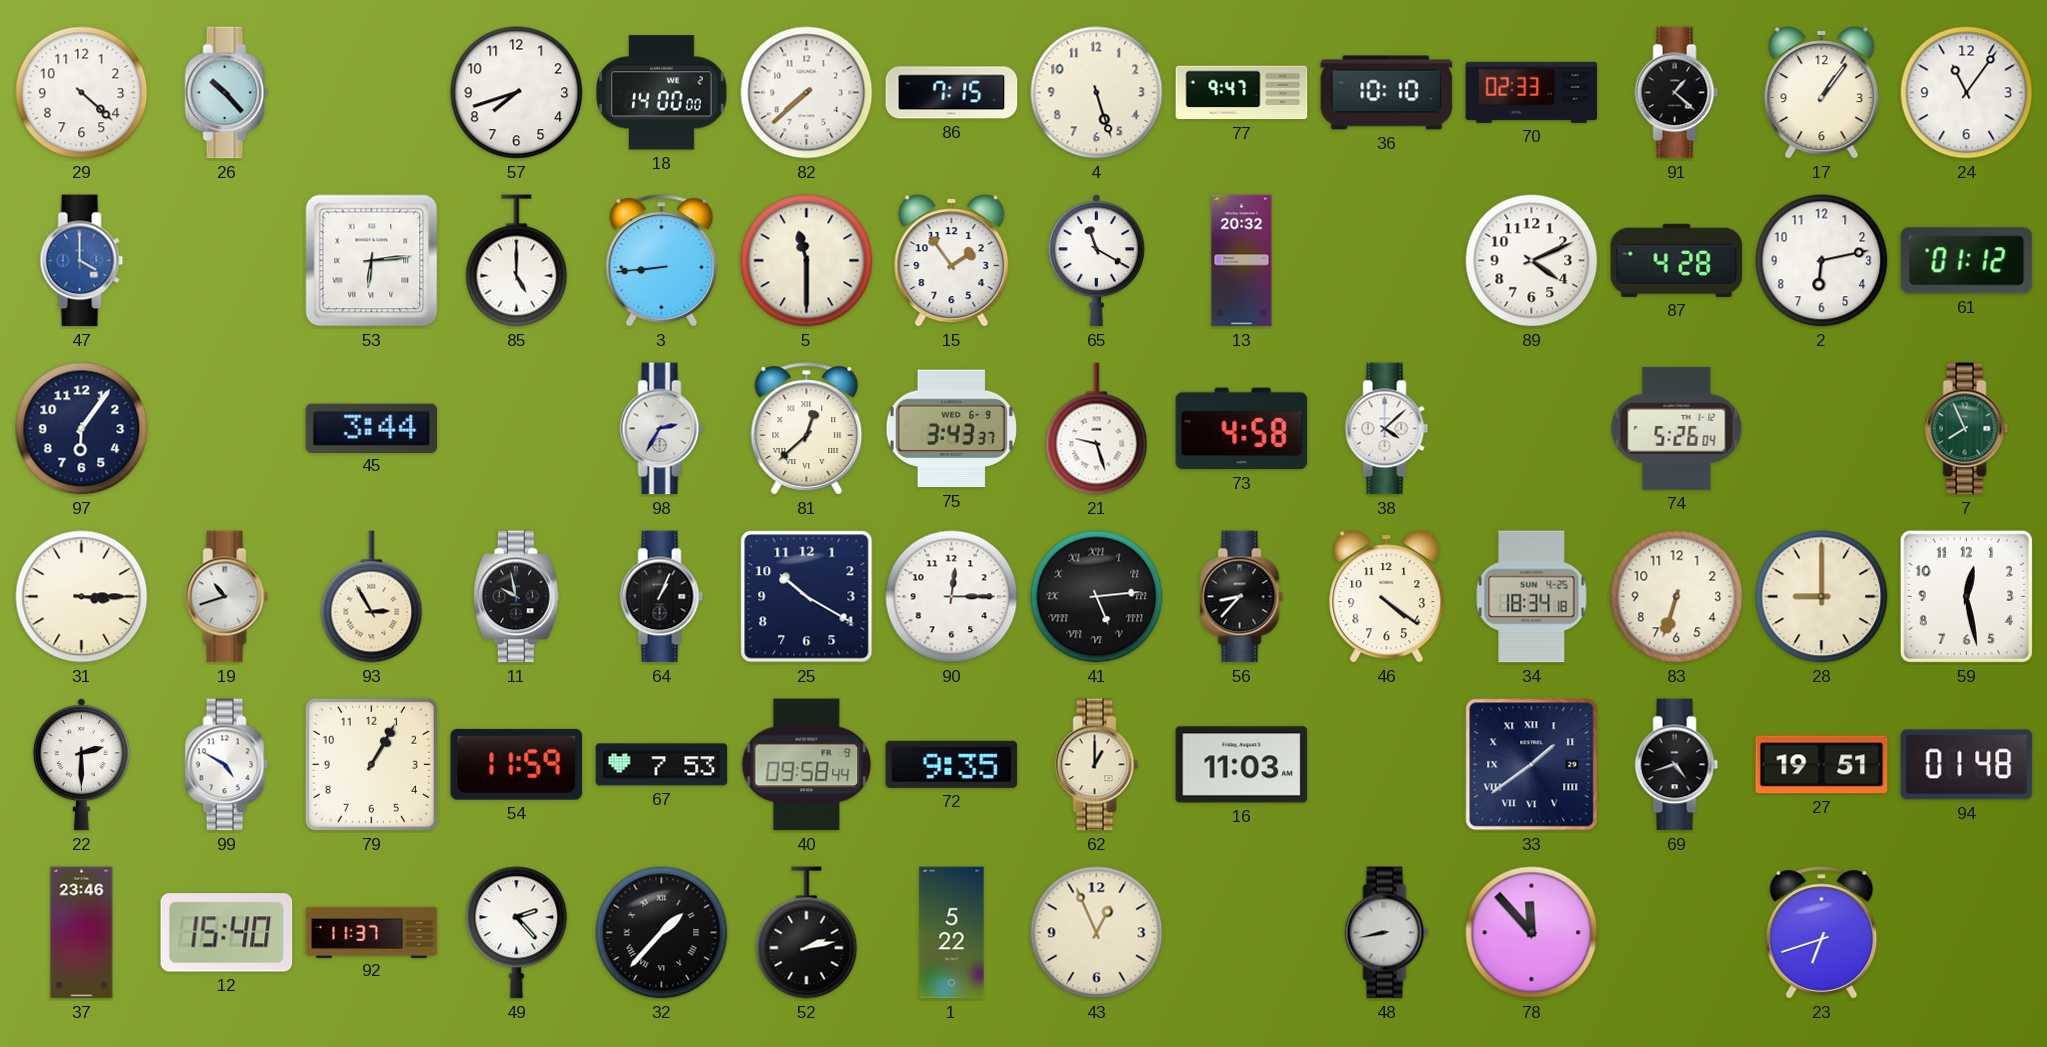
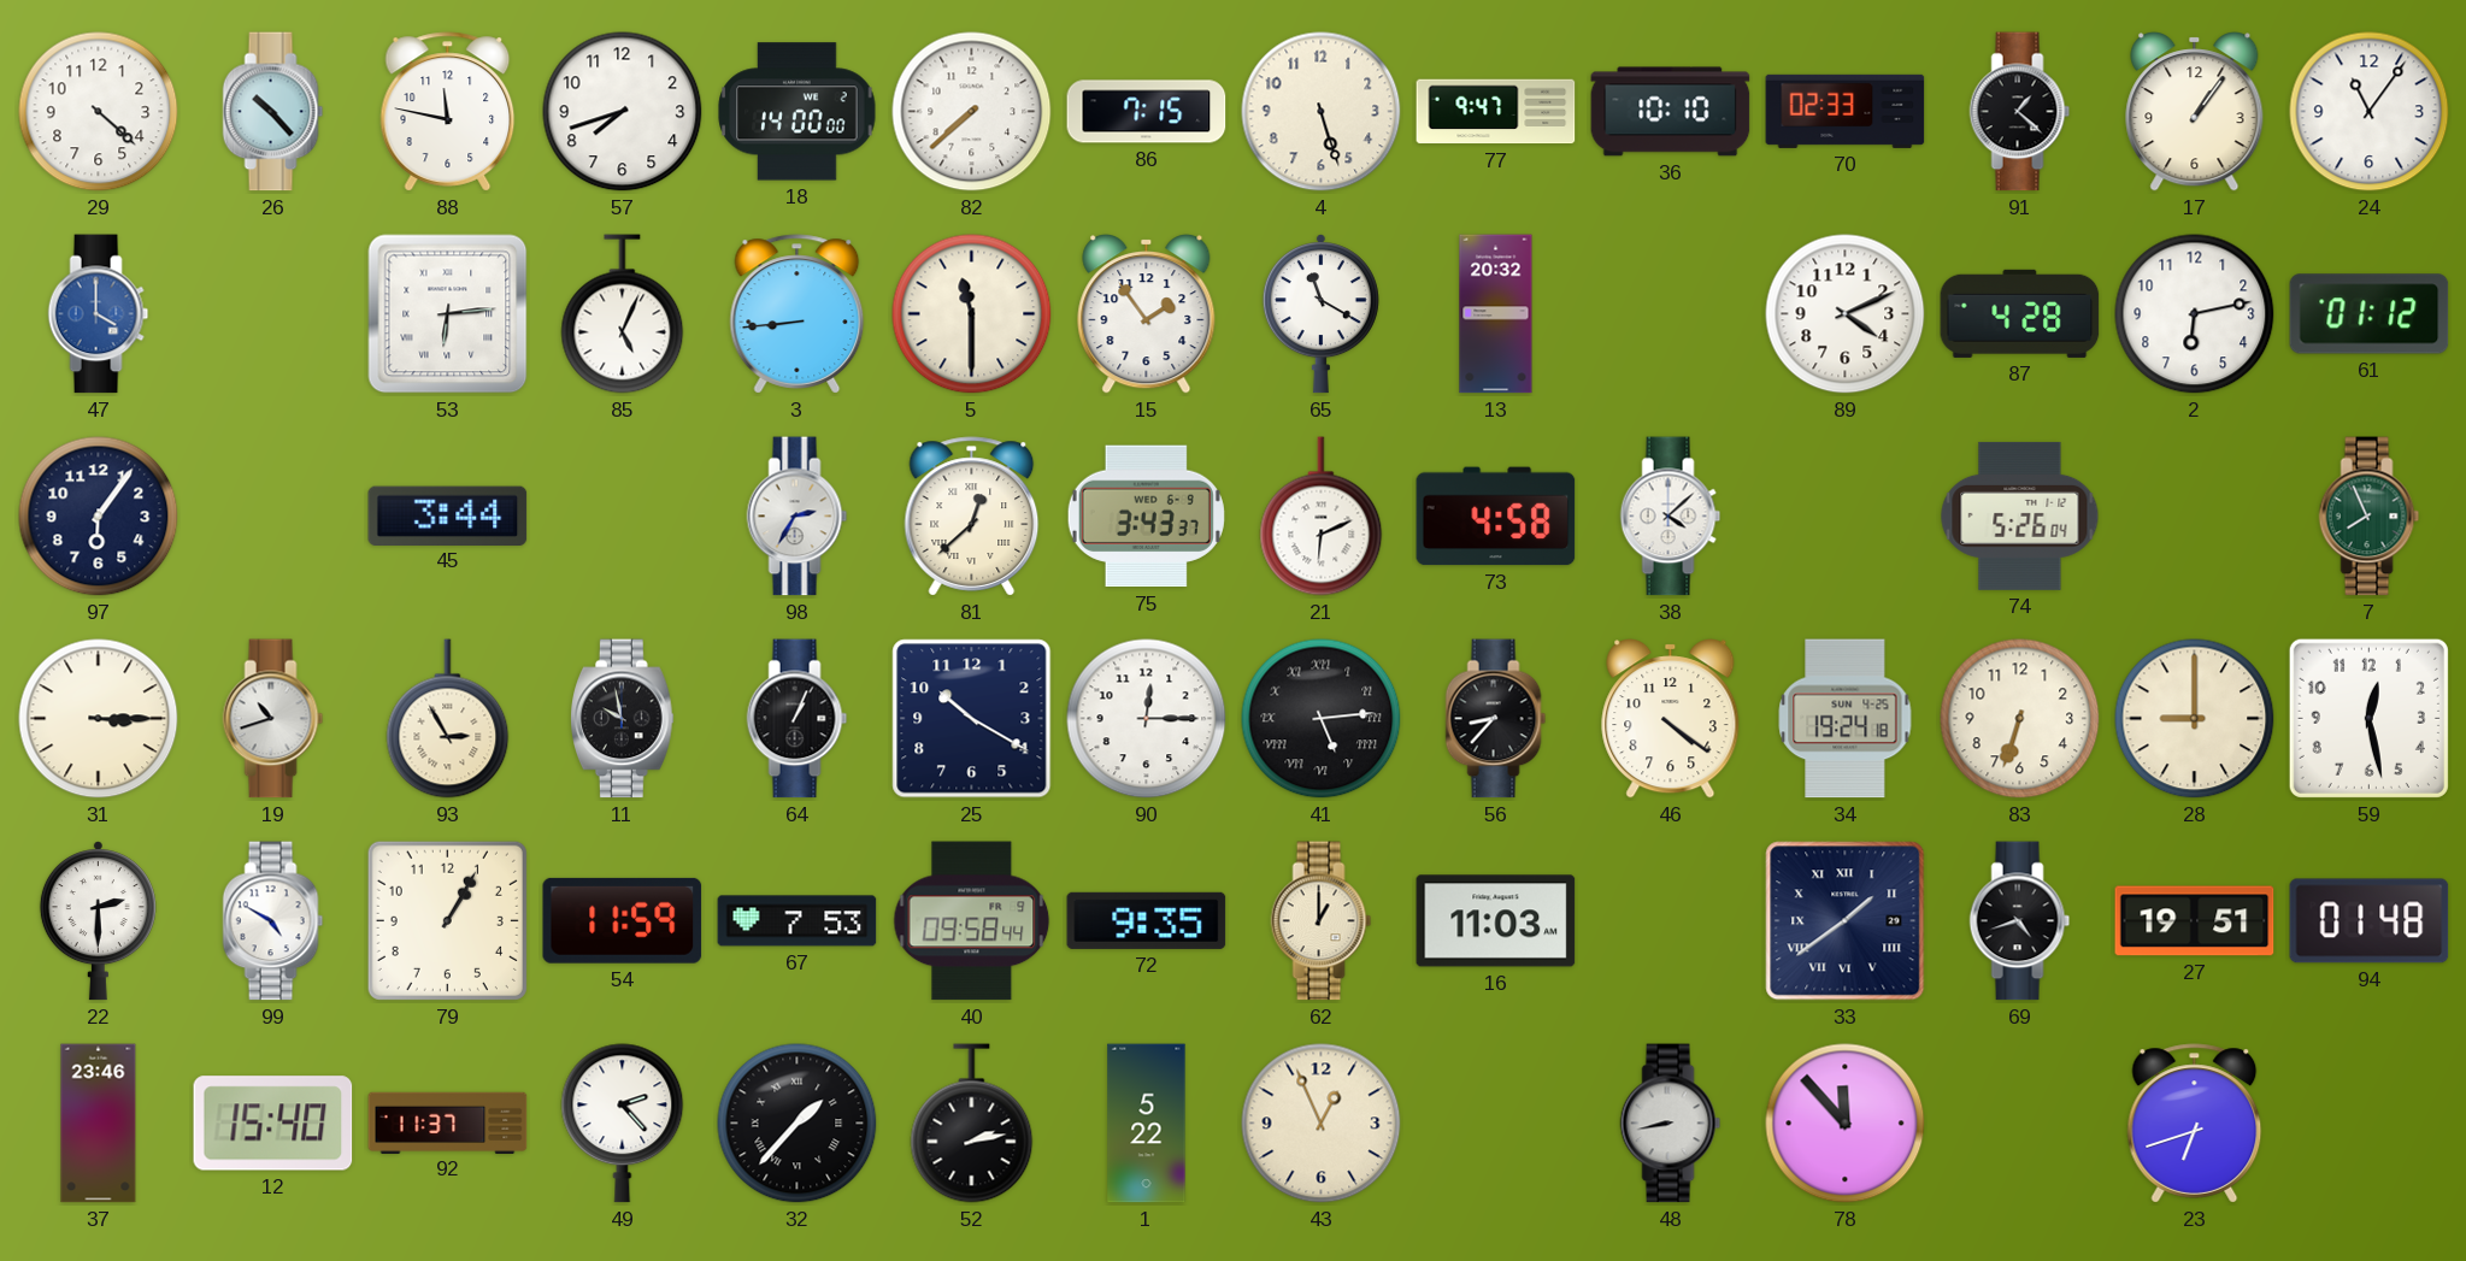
88: none -> 11:47 (448, 112)
85: 5:00 -> 5:04 (623, 314)
21: 9:27 -> 6:11 (1322, 517)
34: 18:34 -> 19:24 (1846, 719)
